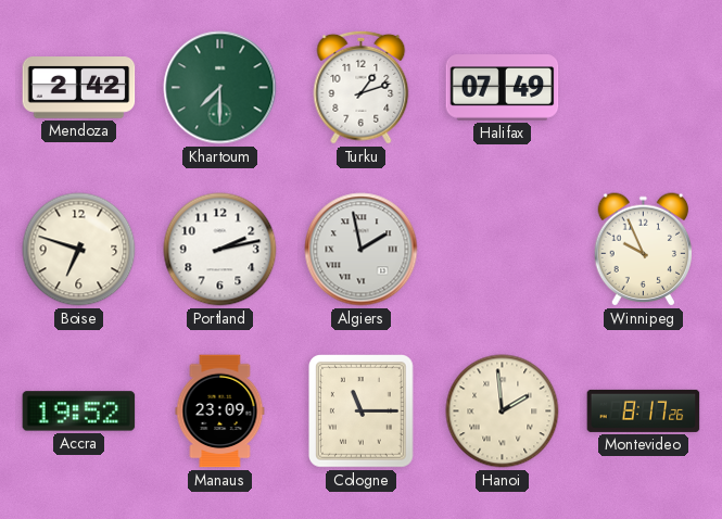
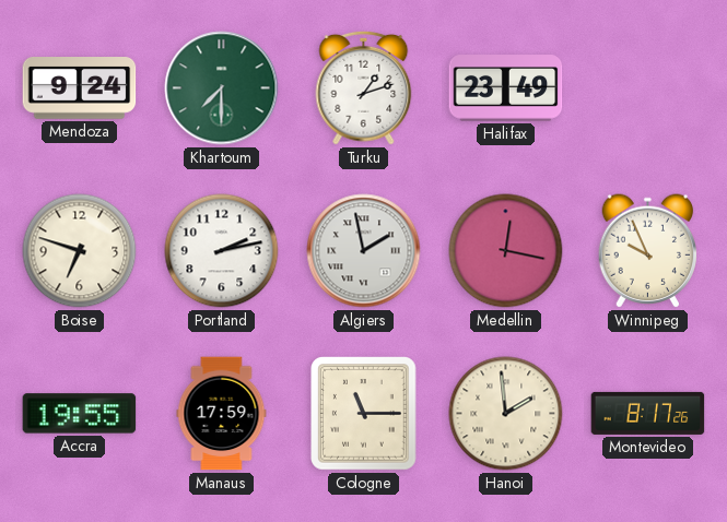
Mendoza: 2:42 -> 9:24 (80, 88)
Halifax: 07:49 -> 23:49 (506, 88)
Medellin: none -> 12:17 (506, 251)
Accra: 19:52 -> 19:55 (80, 414)
Manaus: 23:09 -> 17:59 (222, 414)
